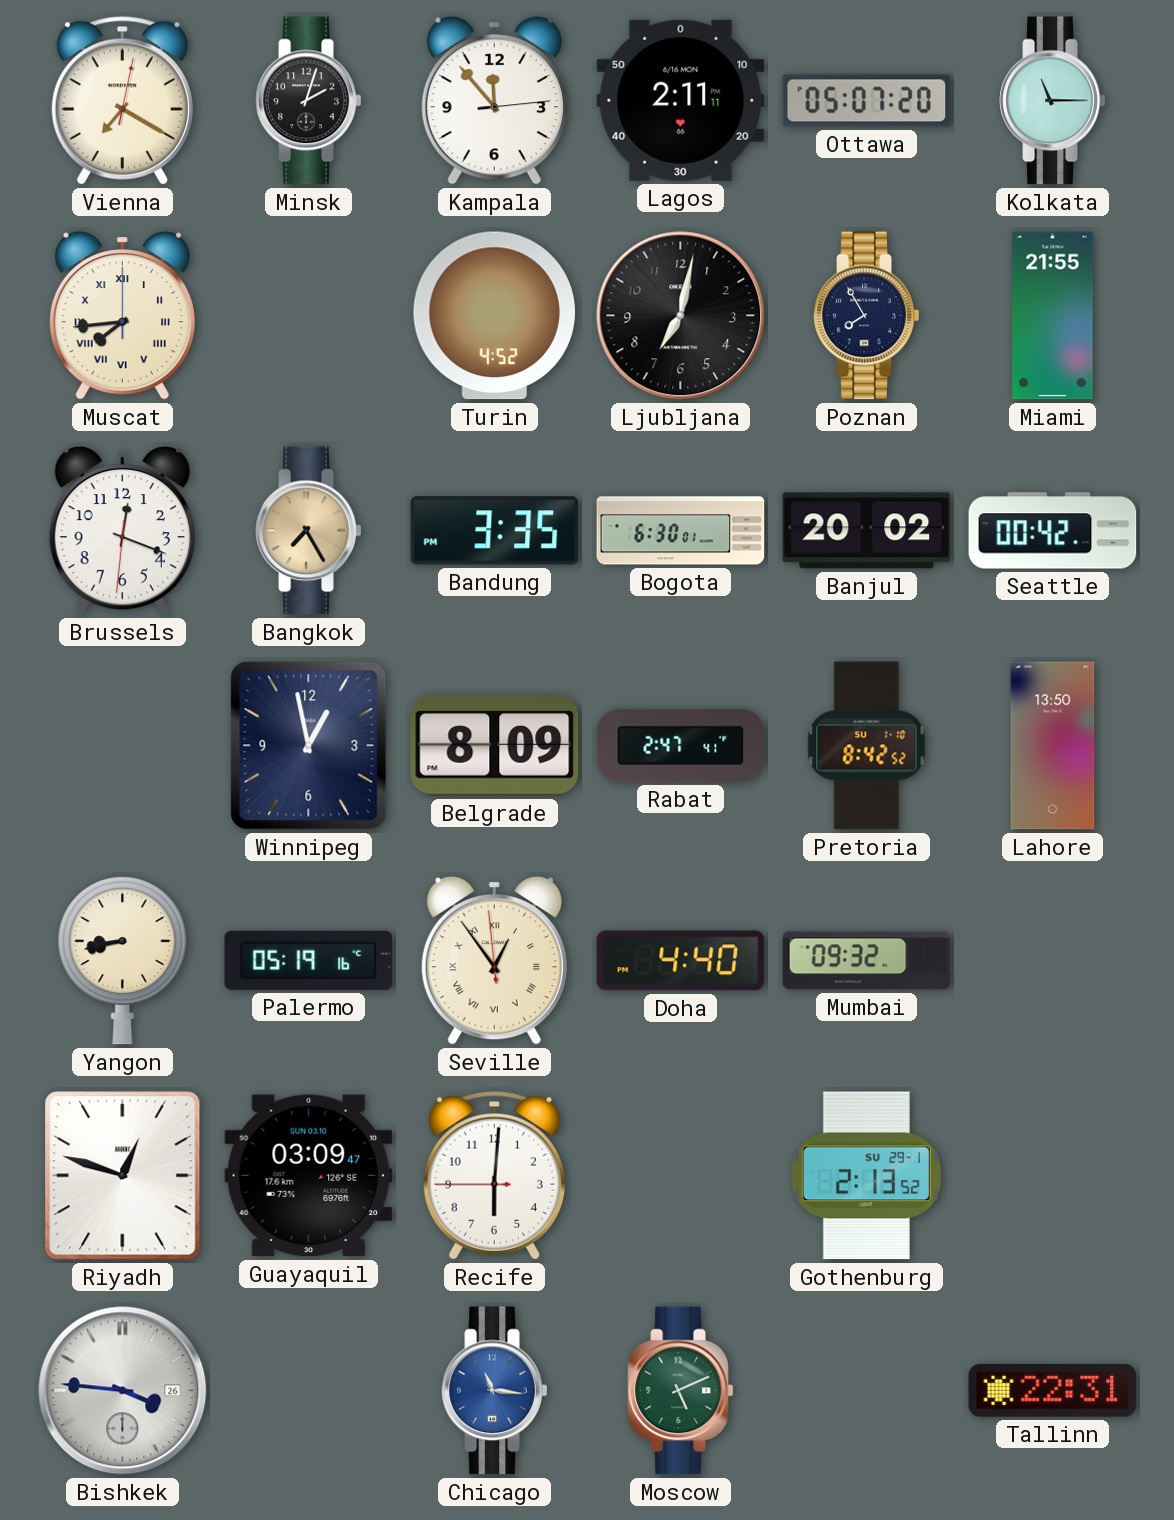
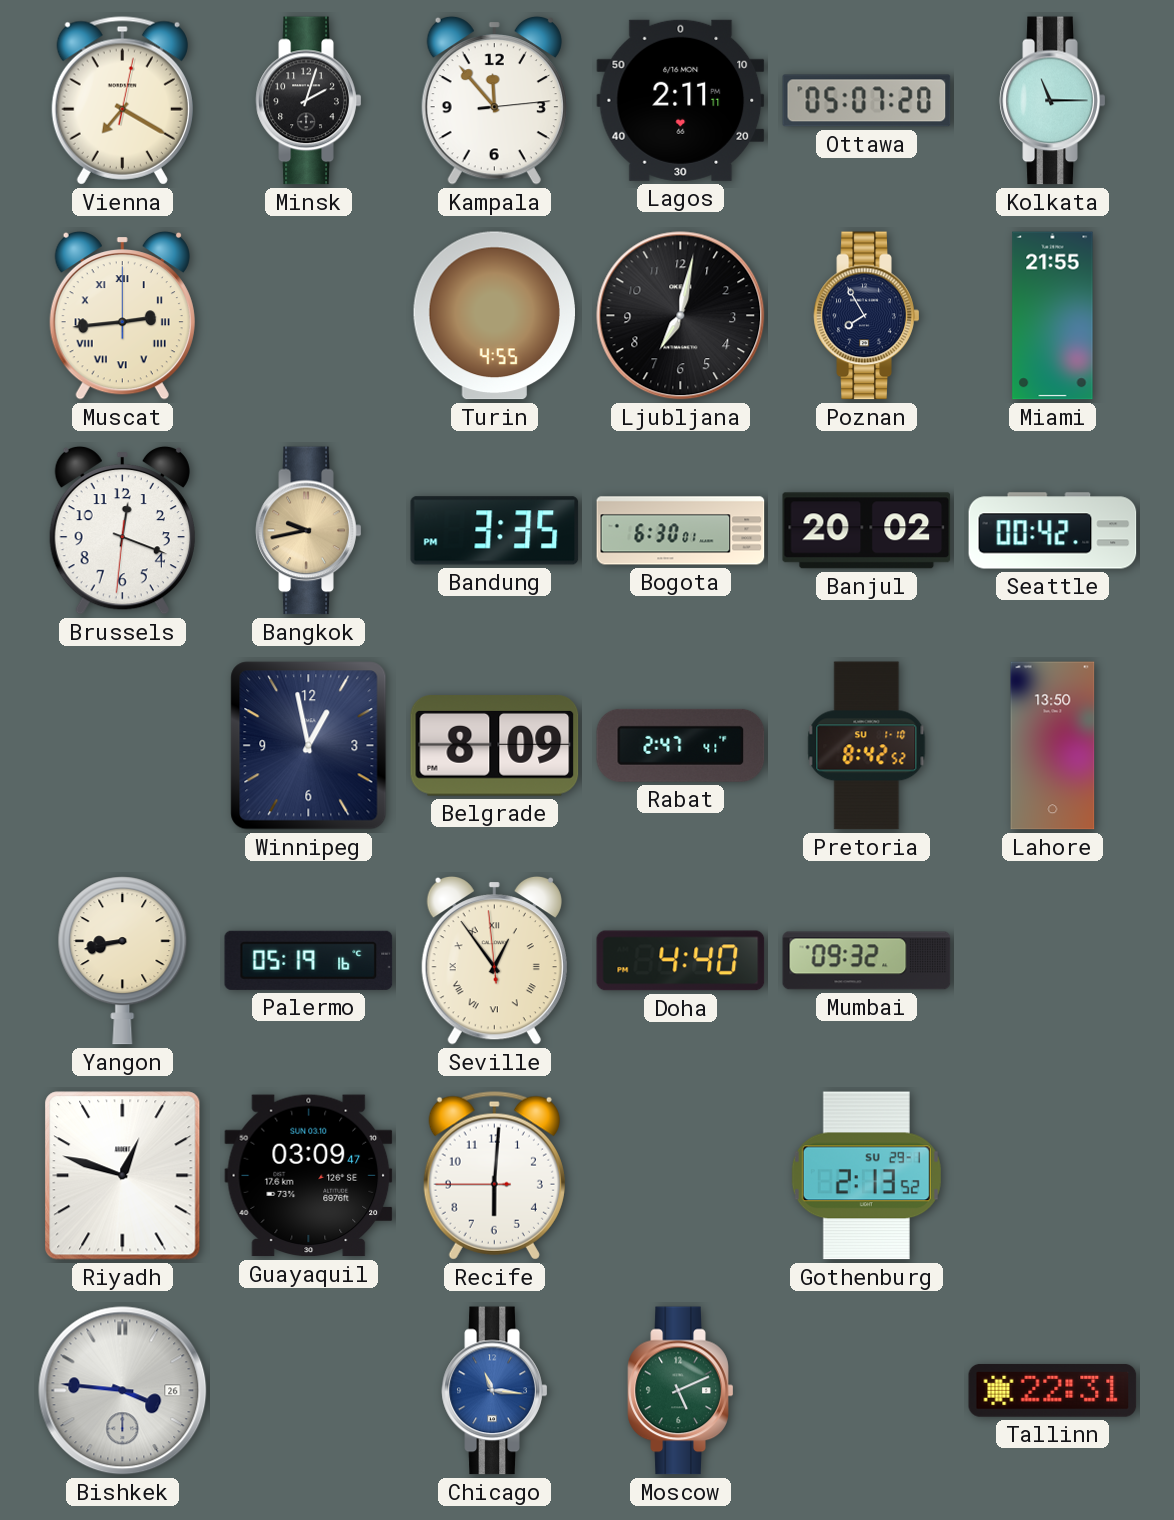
Muscat: 7:44 -> 2:44 (122, 315)
Turin: 4:52 -> 4:55 (494, 316)
Bangkok: 7:25 -> 9:43 (309, 531)
